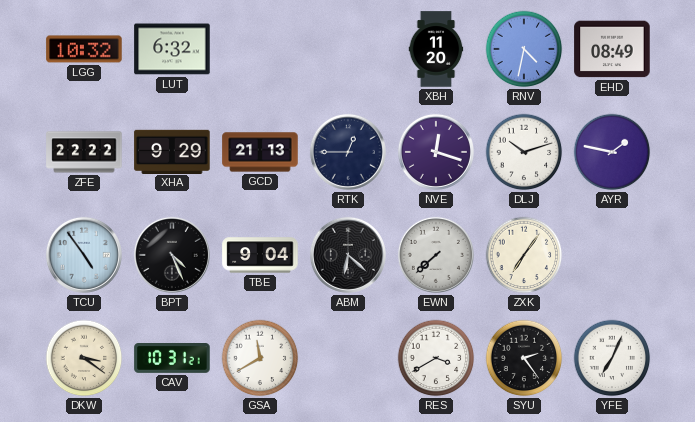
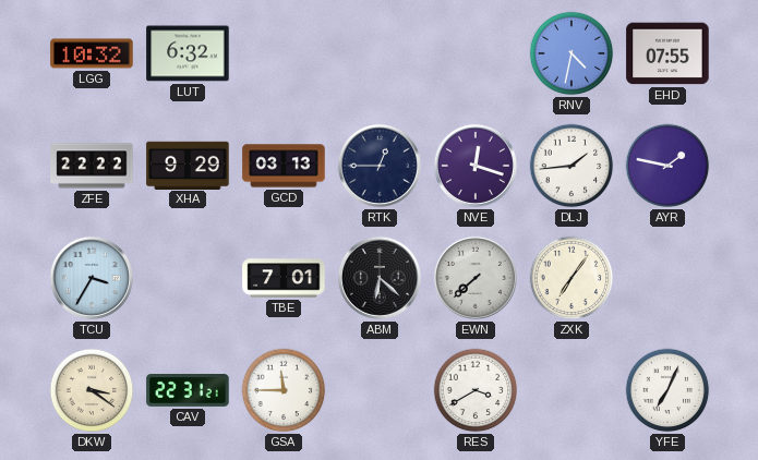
XBH: 11:20 -> none (436, 49)
EHD: 08:49 -> 07:55 (667, 53)
GCD: 21:13 -> 03:13 (284, 166)
DLJ: 10:12 -> 1:44 (571, 166)
TCU: 4:54 -> 3:35 (92, 278)
BPT: 4:26 -> none (172, 255)
TBE: 9:04 -> 7:01 (284, 278)
CAV: 10:31 -> 22:31 (188, 391)
GSA: 11:40 -> 11:45 (284, 390)
SYU: 2:24 -> none (524, 358)
